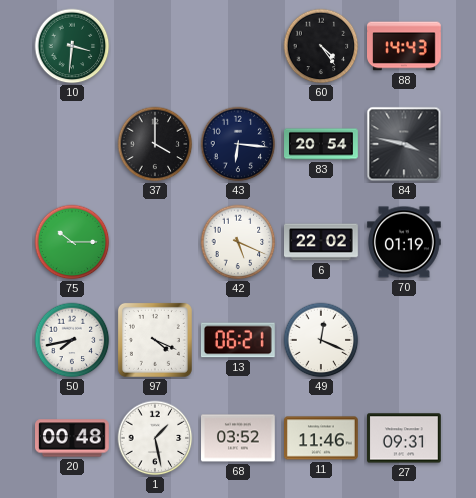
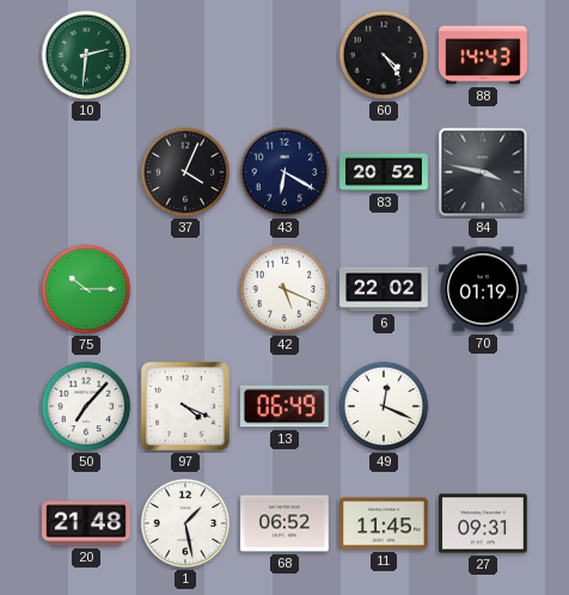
10: 3:31 -> 2:31 (86, 55)
37: 4:00 -> 4:04 (185, 172)
43: 6:16 -> 6:20 (284, 172)
83: 20:54 -> 20:52 (384, 172)
50: 7:43 -> 7:07 (86, 406)
13: 06:21 -> 06:49 (284, 406)
20: 00:48 -> 21:48 (87, 523)
68: 03:52 -> 06:52 (286, 523)
11: 11:46 -> 11:45 (385, 523)
